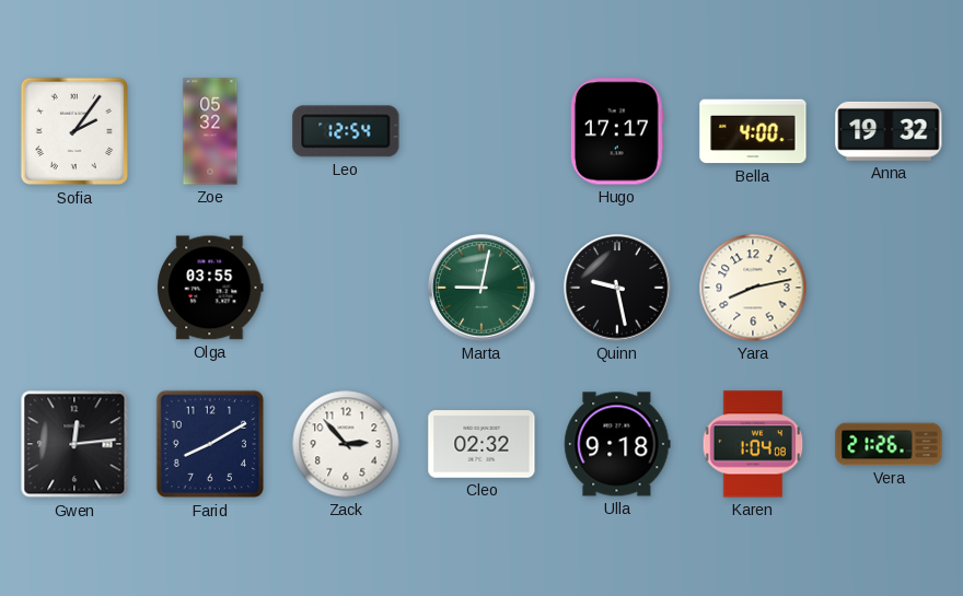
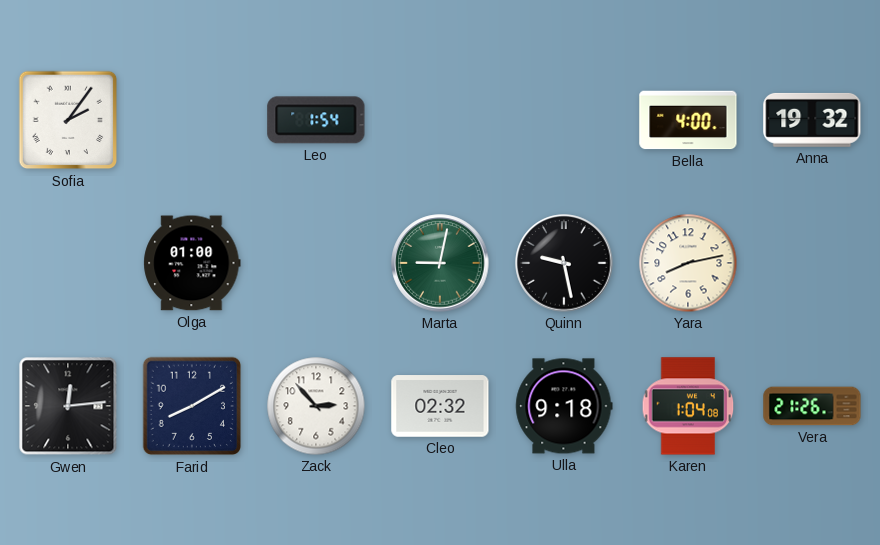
Zoe: 05:32 -> none (210, 131)
Leo: 12:54 -> 1:54 (316, 120)
Hugo: 17:17 -> none (617, 131)
Olga: 03:55 -> 01:00 (192, 263)
